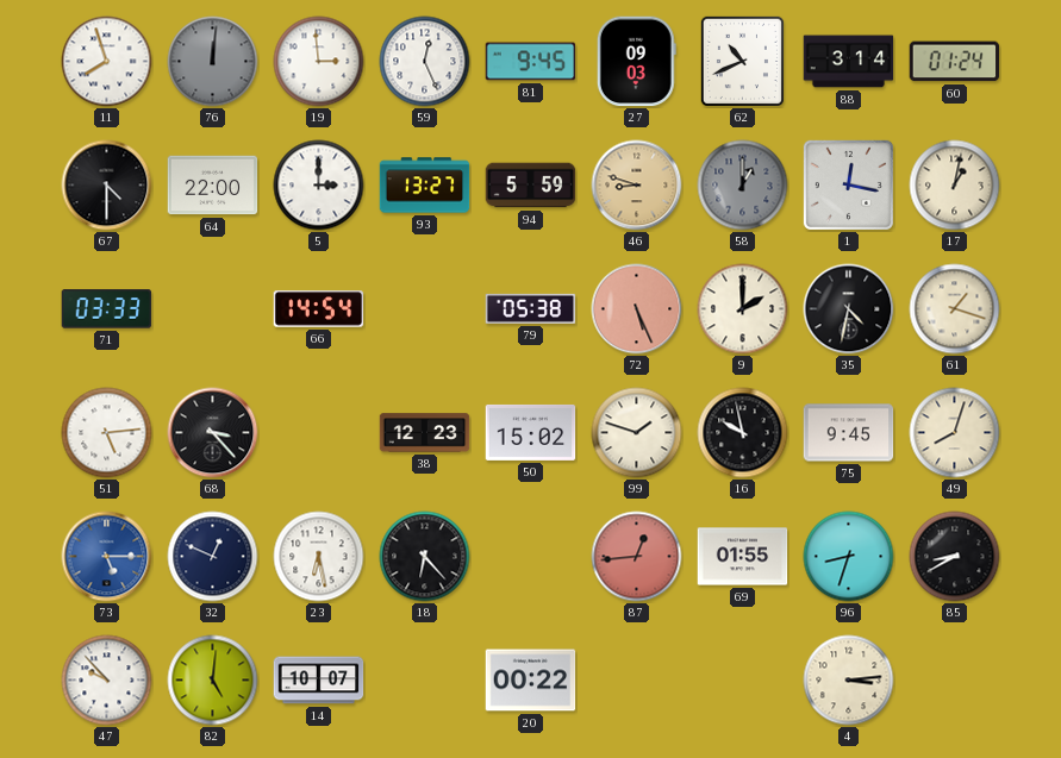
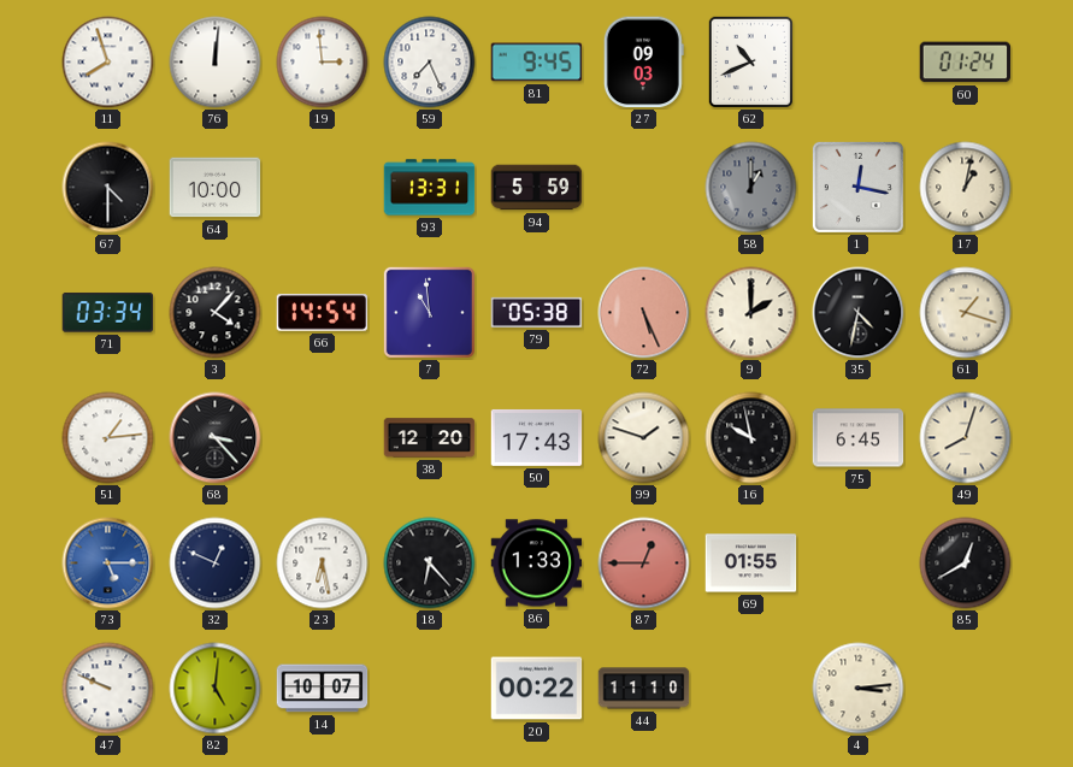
76 dial: grey -> white (216, 63)
59: 12:26 -> 7:26 (430, 63)
88: 3:14 -> none (849, 62)
64: 22:00 -> 10:00 (216, 188)
5: 3:00 -> none (319, 186)
93: 13:27 -> 13:31 (430, 188)
46: 8:48 -> none (637, 186)
71: 03:33 -> 03:34 (108, 313)
3: none -> 4:07 (216, 313)
7: none -> 10:59 (429, 312)
51: 5:14 -> 1:14 (108, 438)
38: 12:23 -> 12:20 (430, 438)
50: 15:02 -> 17:43 (537, 437)
75: 9:45 -> 6:45 (859, 438)
86: none -> 1:33 (537, 564)
87: 12:44 -> 12:45 (644, 564)
96: 8:33 -> none (849, 557)
85: 8:40 -> 12:40 (966, 564)
47: 9:53 -> 9:49 (108, 689)
44: none -> 11:10 (644, 689)
